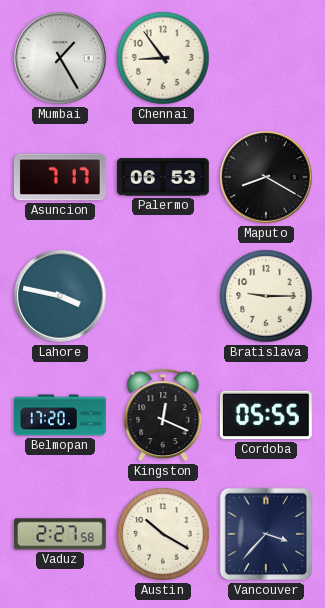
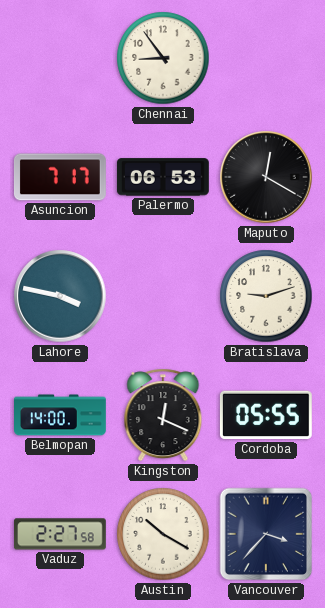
Mumbai: 1:25 -> none (60, 58)
Maputo: 8:20 -> 12:20 (266, 177)
Bratislava: 9:15 -> 9:12 (266, 296)
Belmopan: 17:20 -> 14:00 (61, 415)
